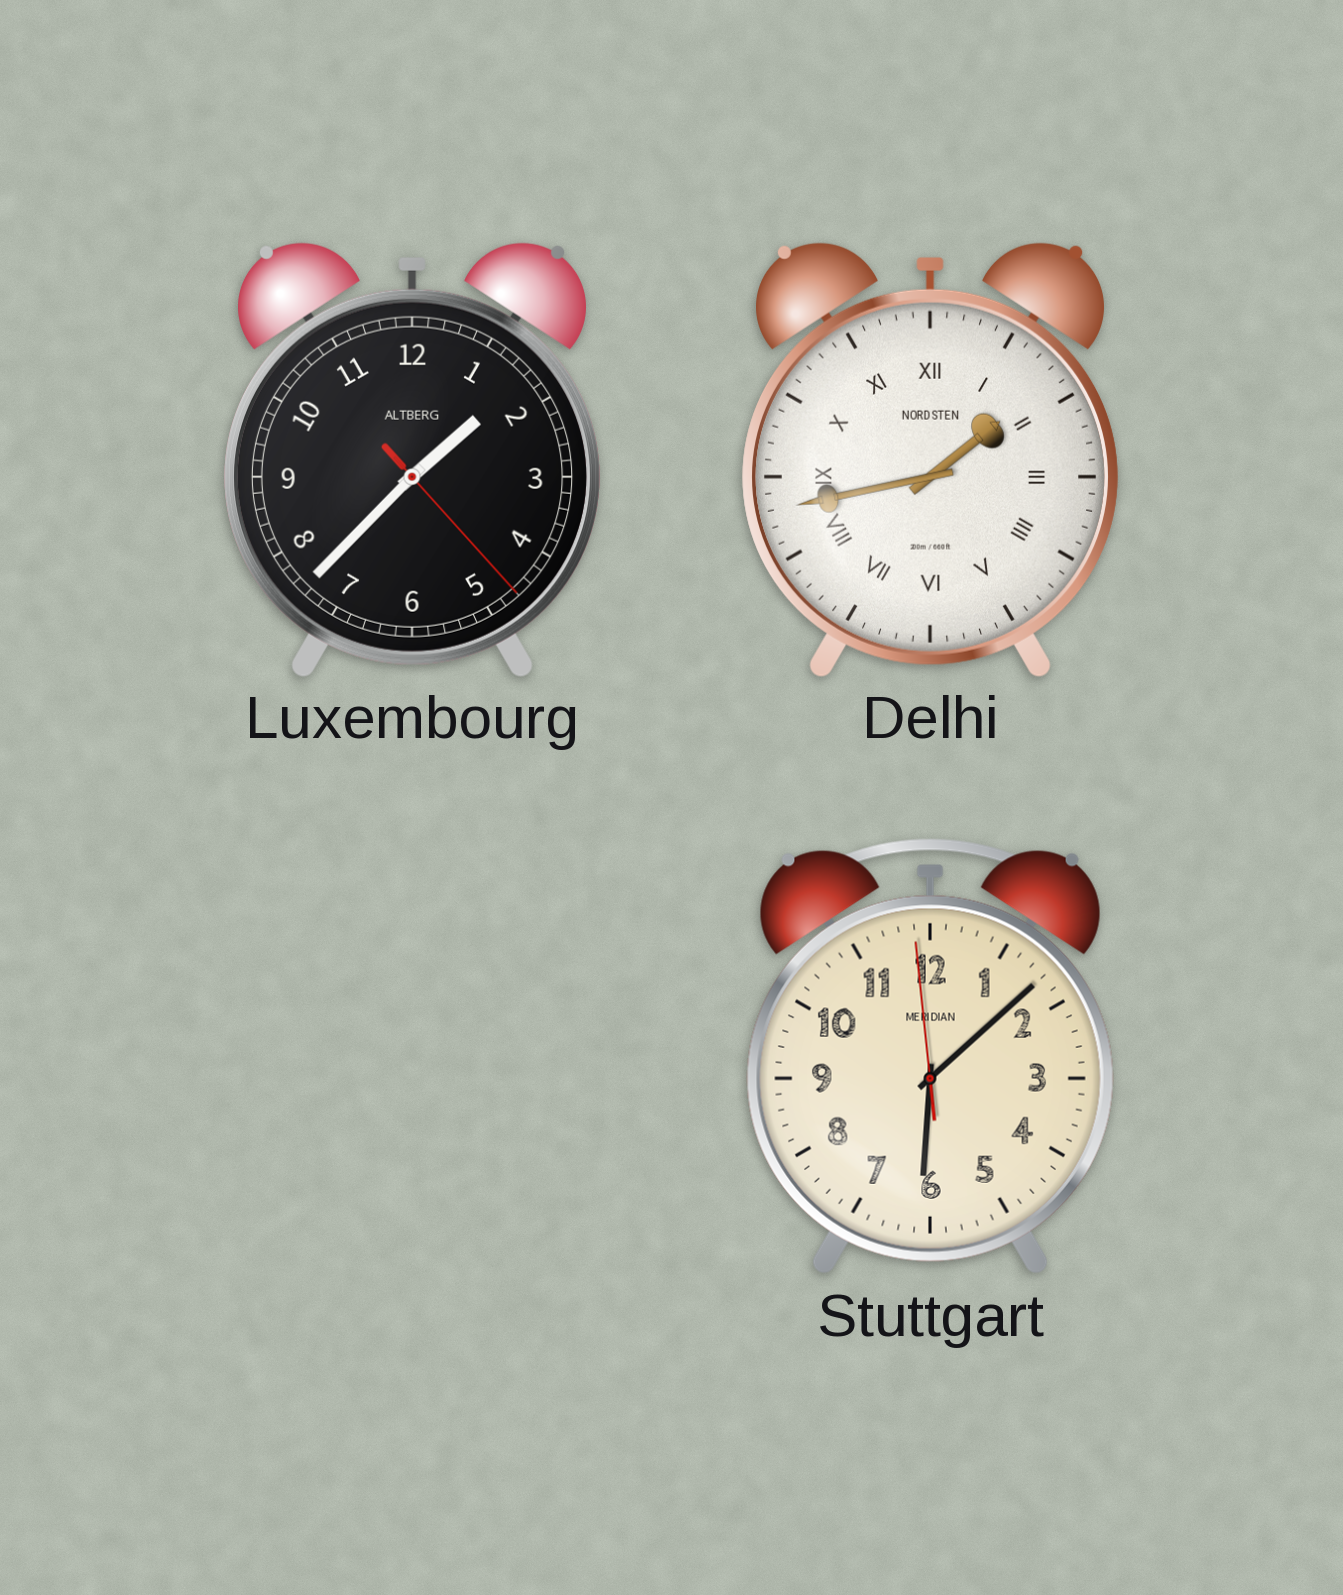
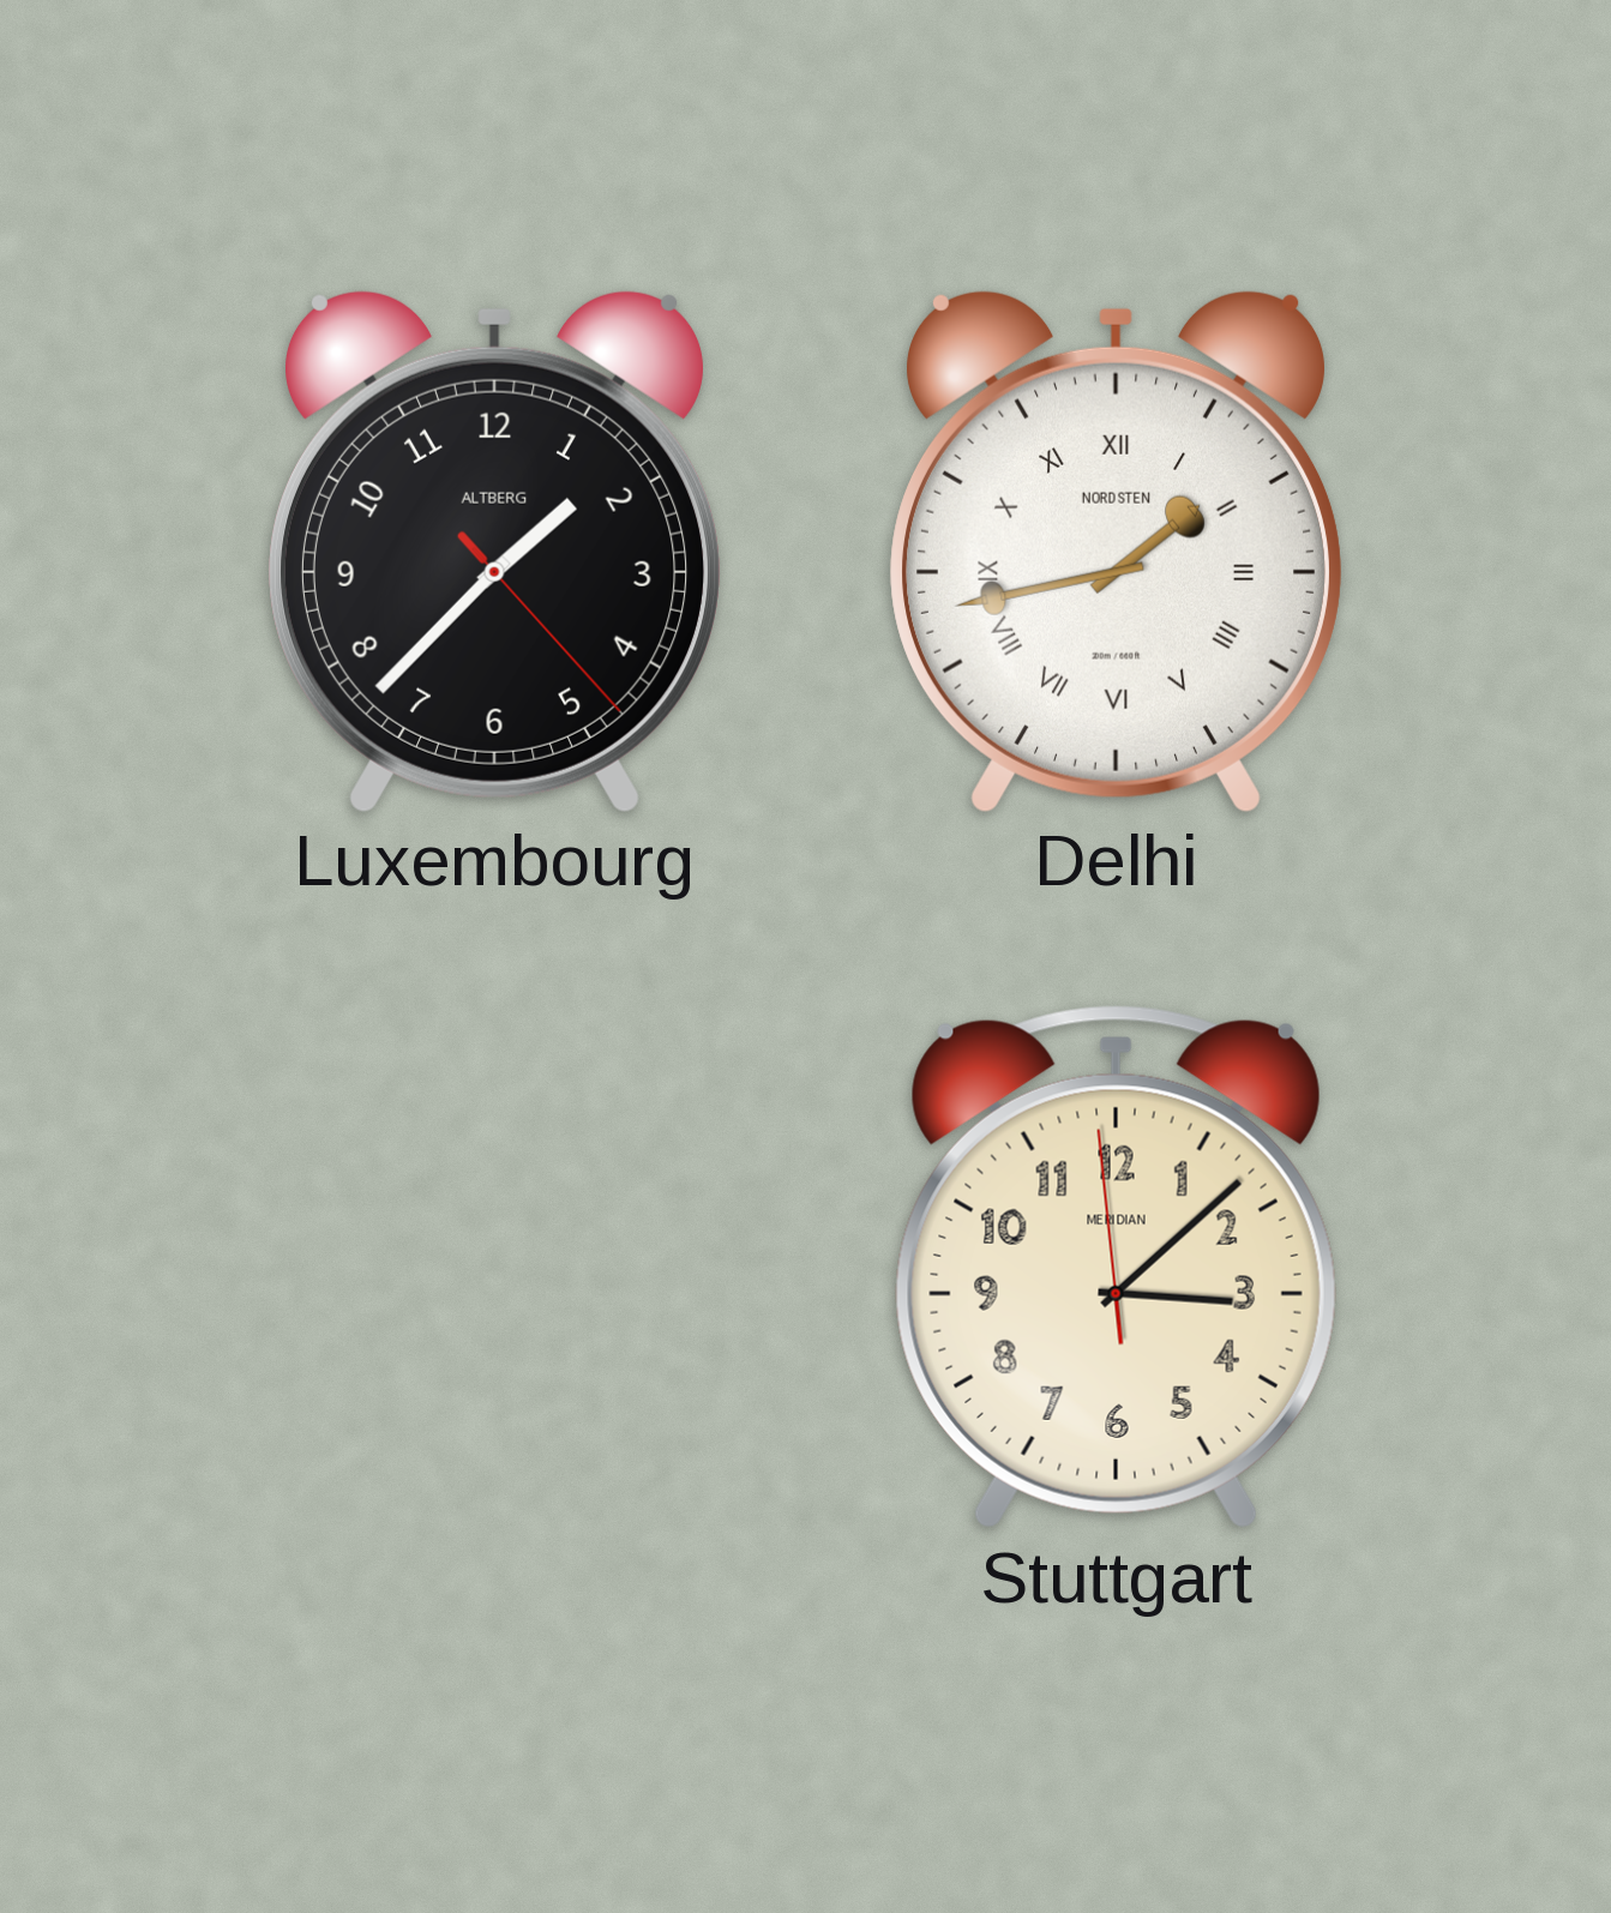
Stuttgart: 6:07 -> 3:07 (1116, 1267)
